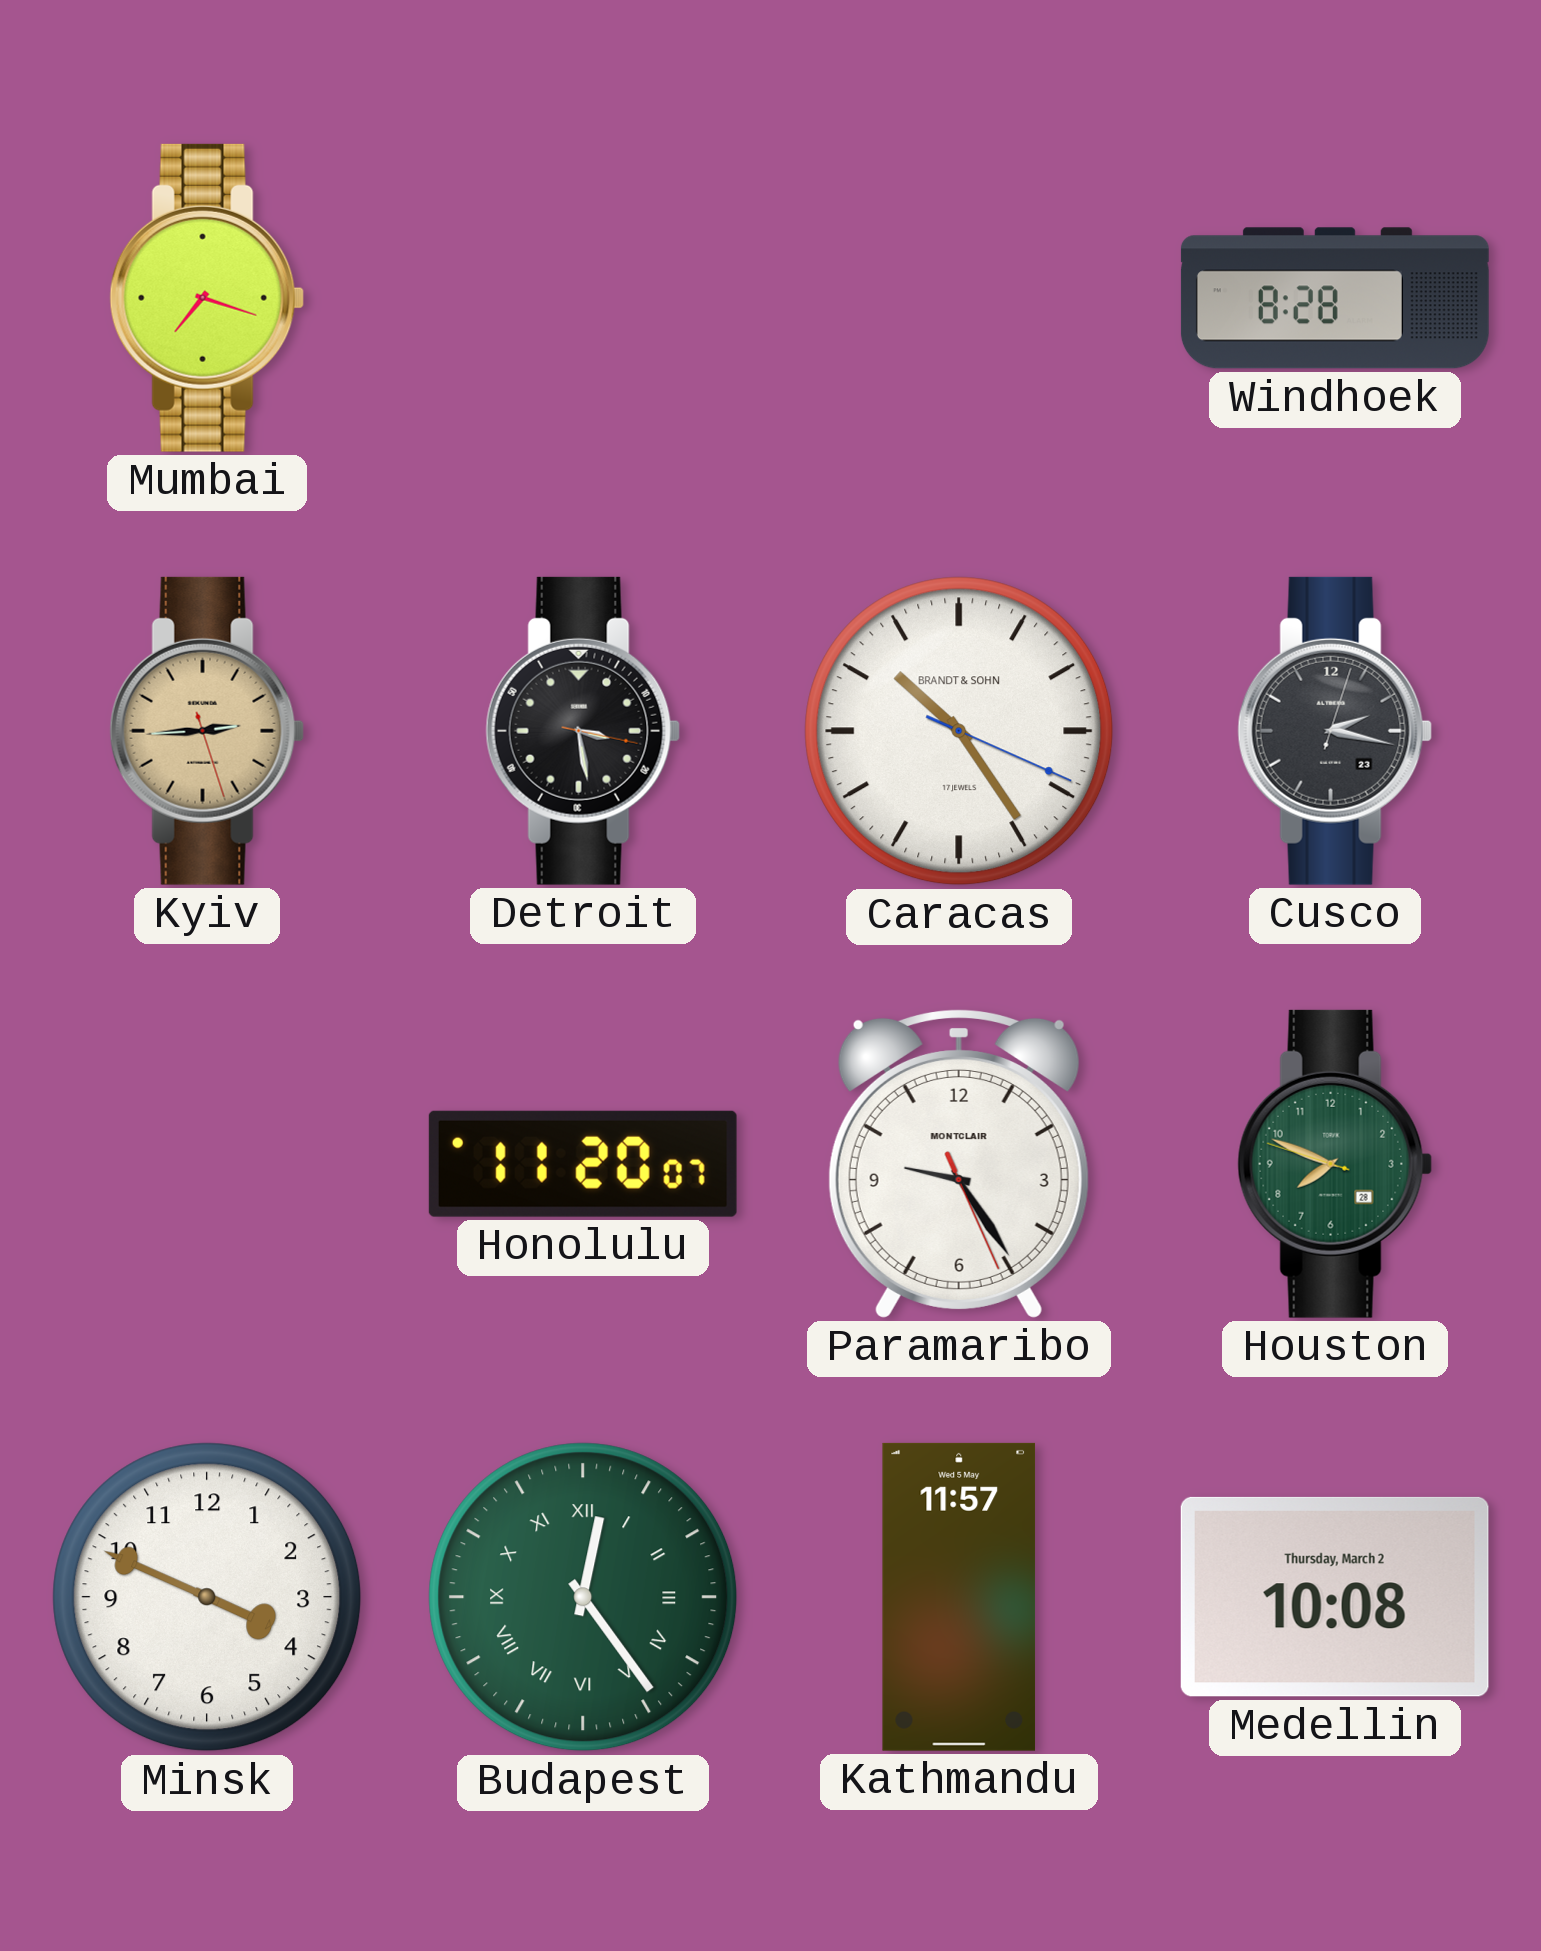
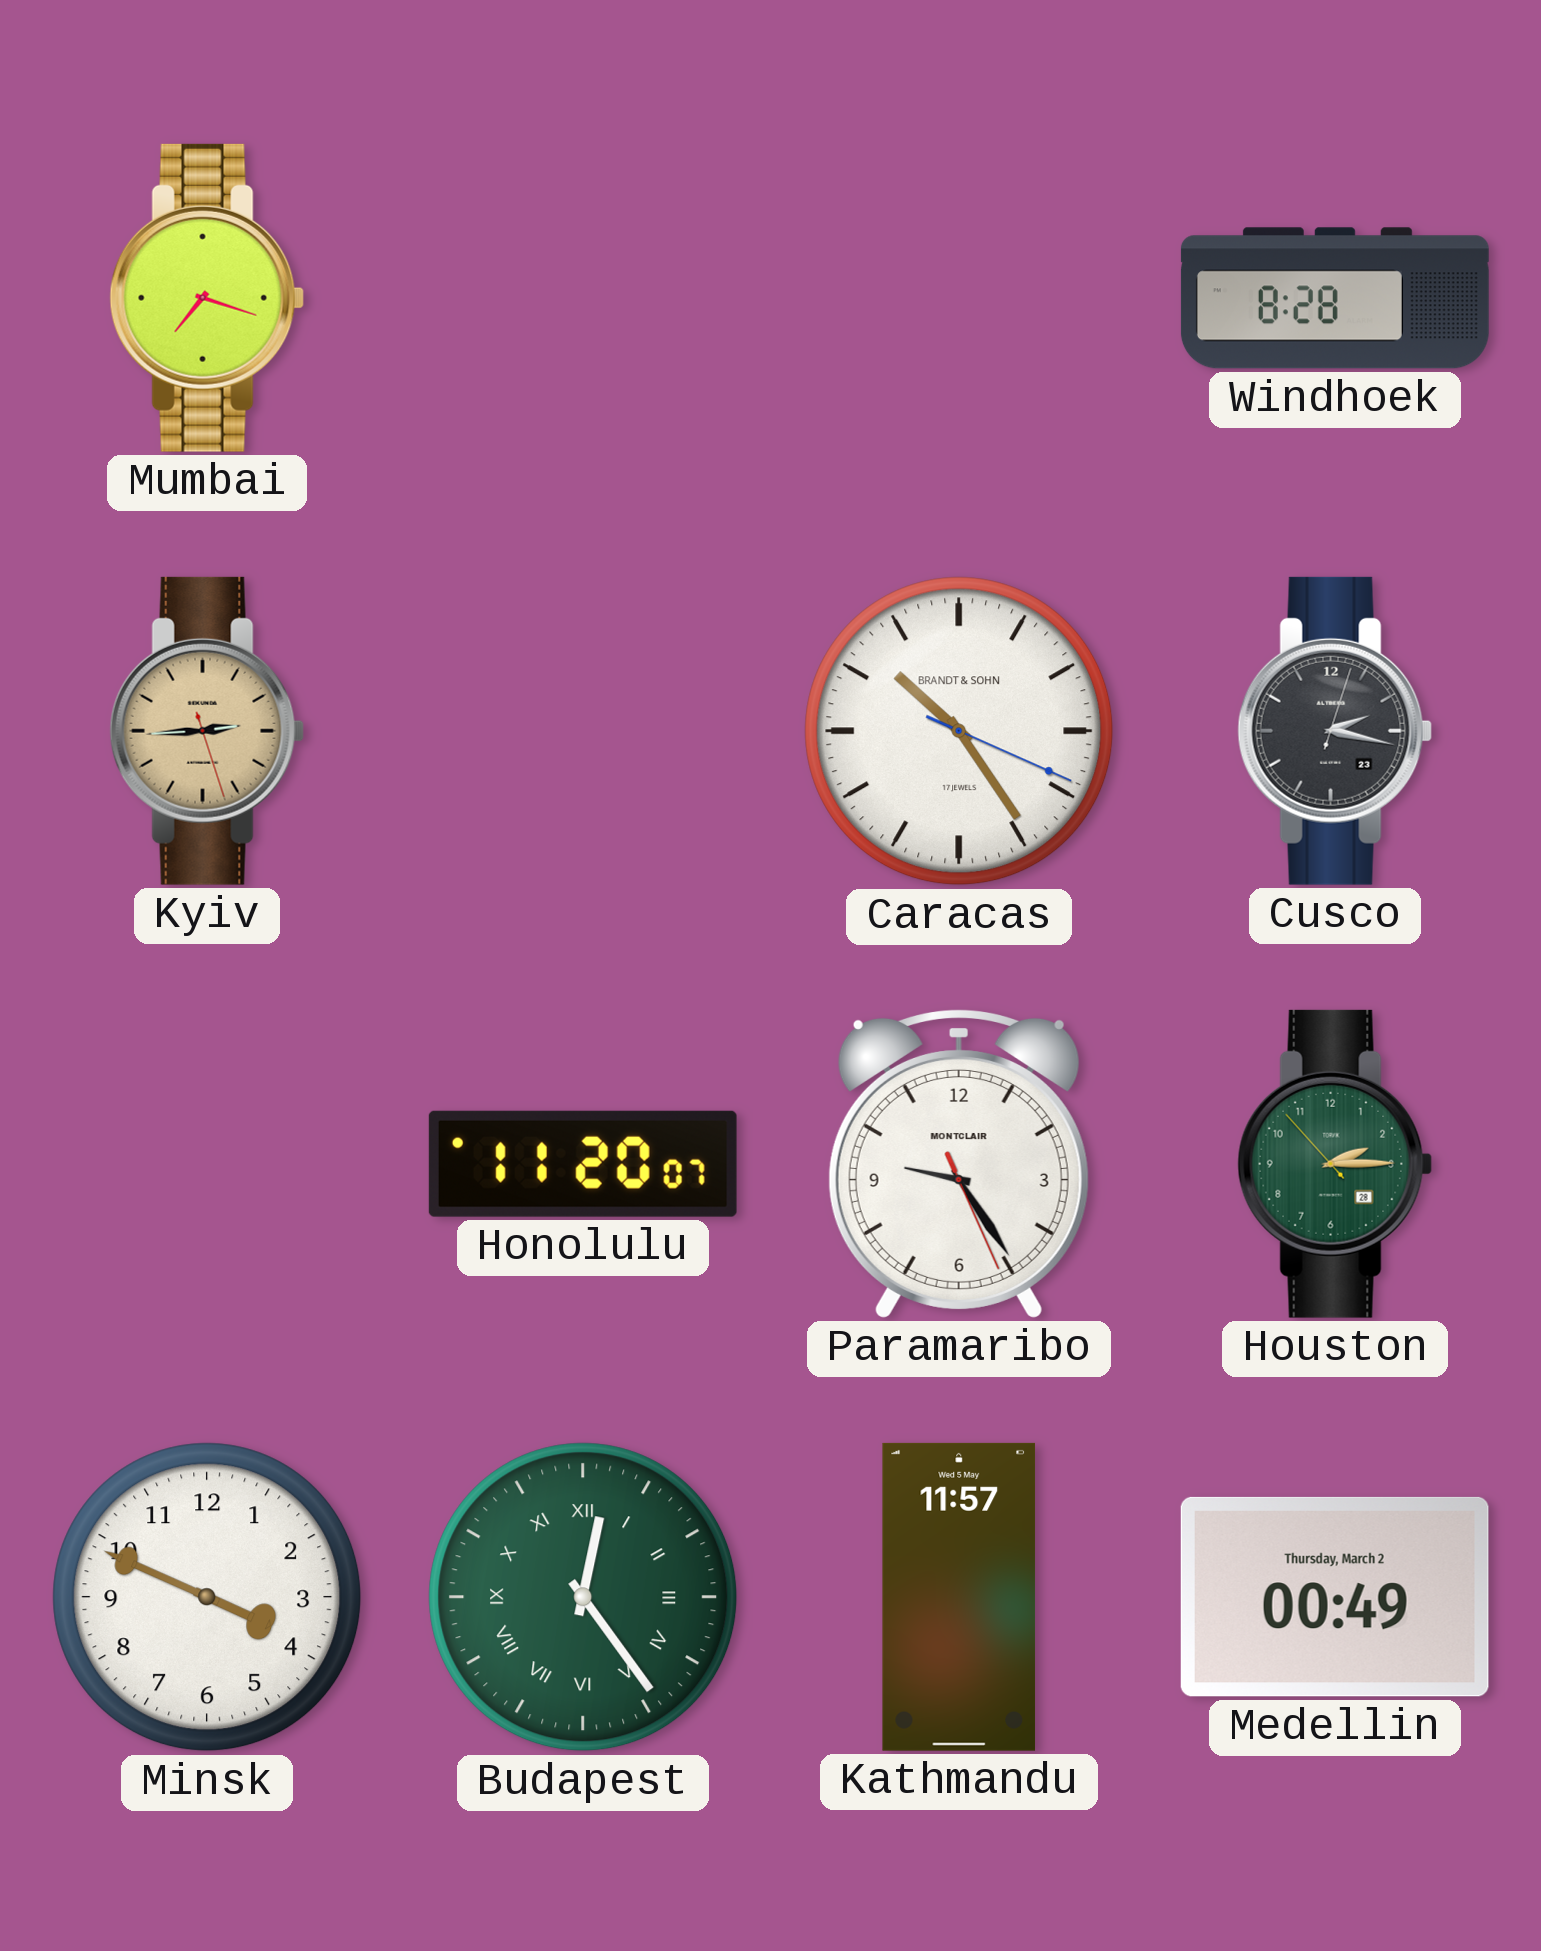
Detroit: 3:28 -> none (583, 731)
Houston: 7:48 -> 2:14 (1335, 1164)
Medellin: 10:08 -> 00:49 (1335, 1597)
